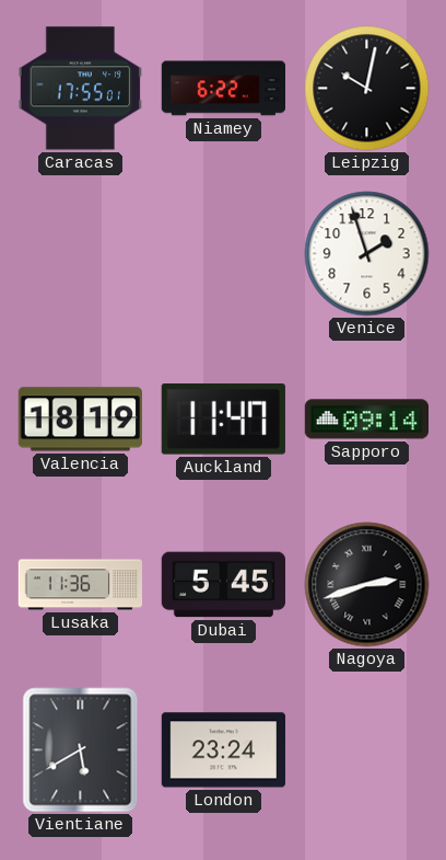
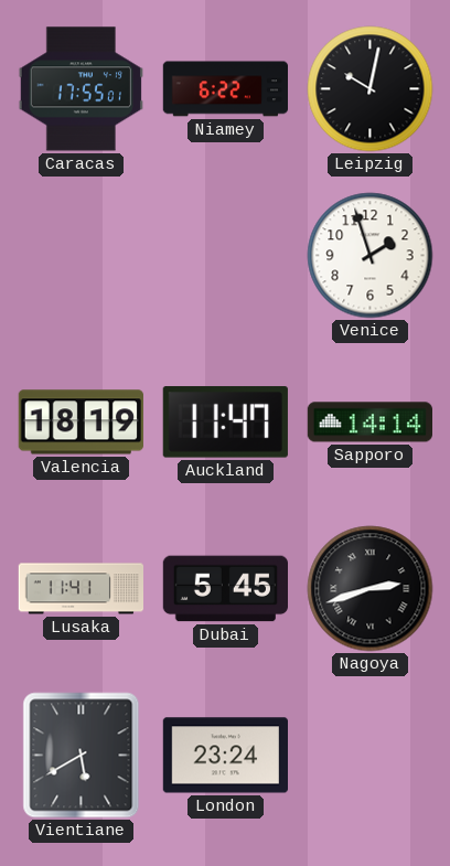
Sapporo: 09:14 -> 14:14 (369, 423)
Lusaka: 11:36 -> 11:41 (82, 589)
